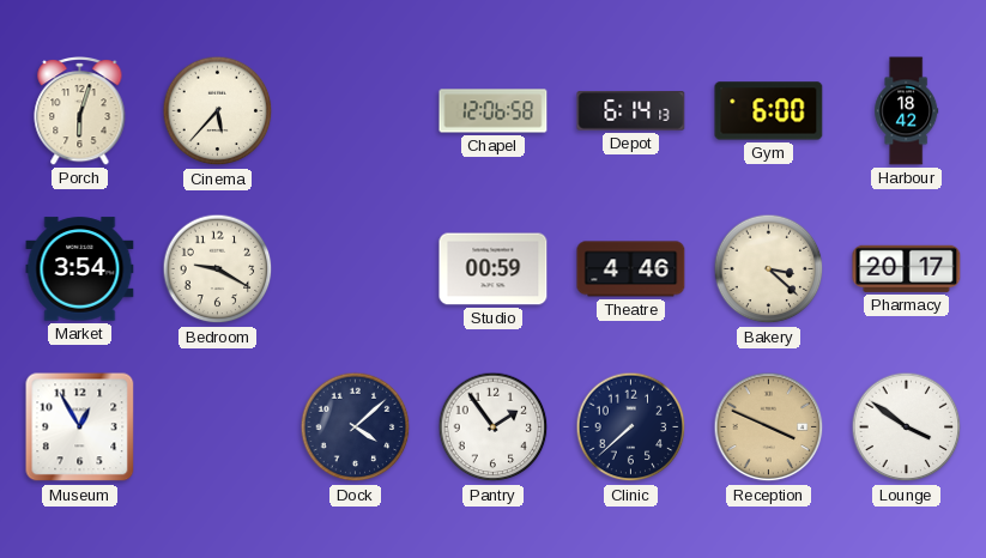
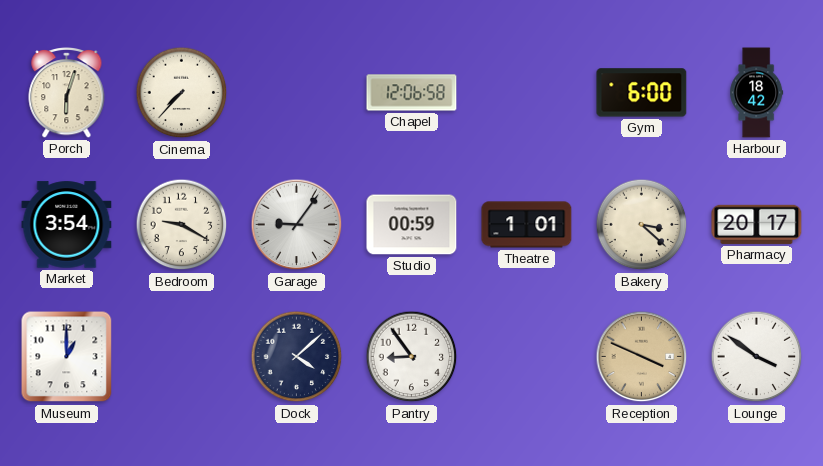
Cinema: 5:37 -> 7:37 (182, 93)
Depot: 6:14 -> none (631, 111)
Garage: none -> 9:06 (297, 225)
Theatre: 4:46 -> 1:01 (527, 225)
Museum: 12:55 -> 1:00 (67, 357)
Pantry: 1:54 -> 8:54 (412, 357)
Clinic: 7:38 -> none (631, 427)
